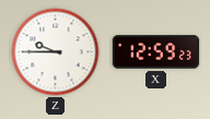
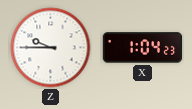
X: 12:59 -> 1:04 (143, 48)
